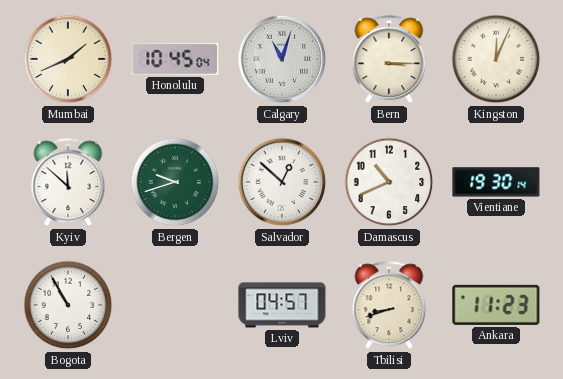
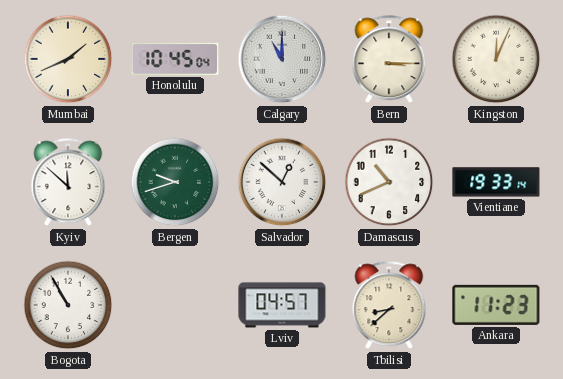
Calgary: 11:03 -> 11:00 (282, 59)
Vientiane: 19:30 -> 19:33 (496, 182)
Tbilisi: 8:42 -> 8:38 (389, 306)
